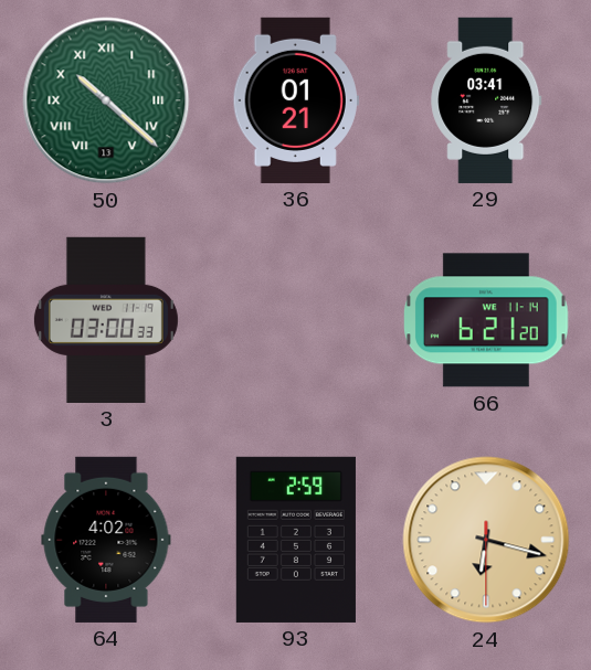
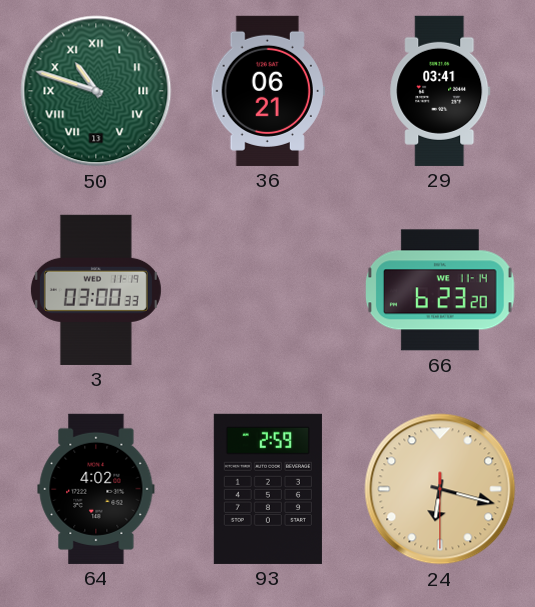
50: 10:22 -> 10:48 (96, 91)
36: 01:21 -> 06:21 (268, 91)
66: 6:21 -> 6:23 (441, 290)
